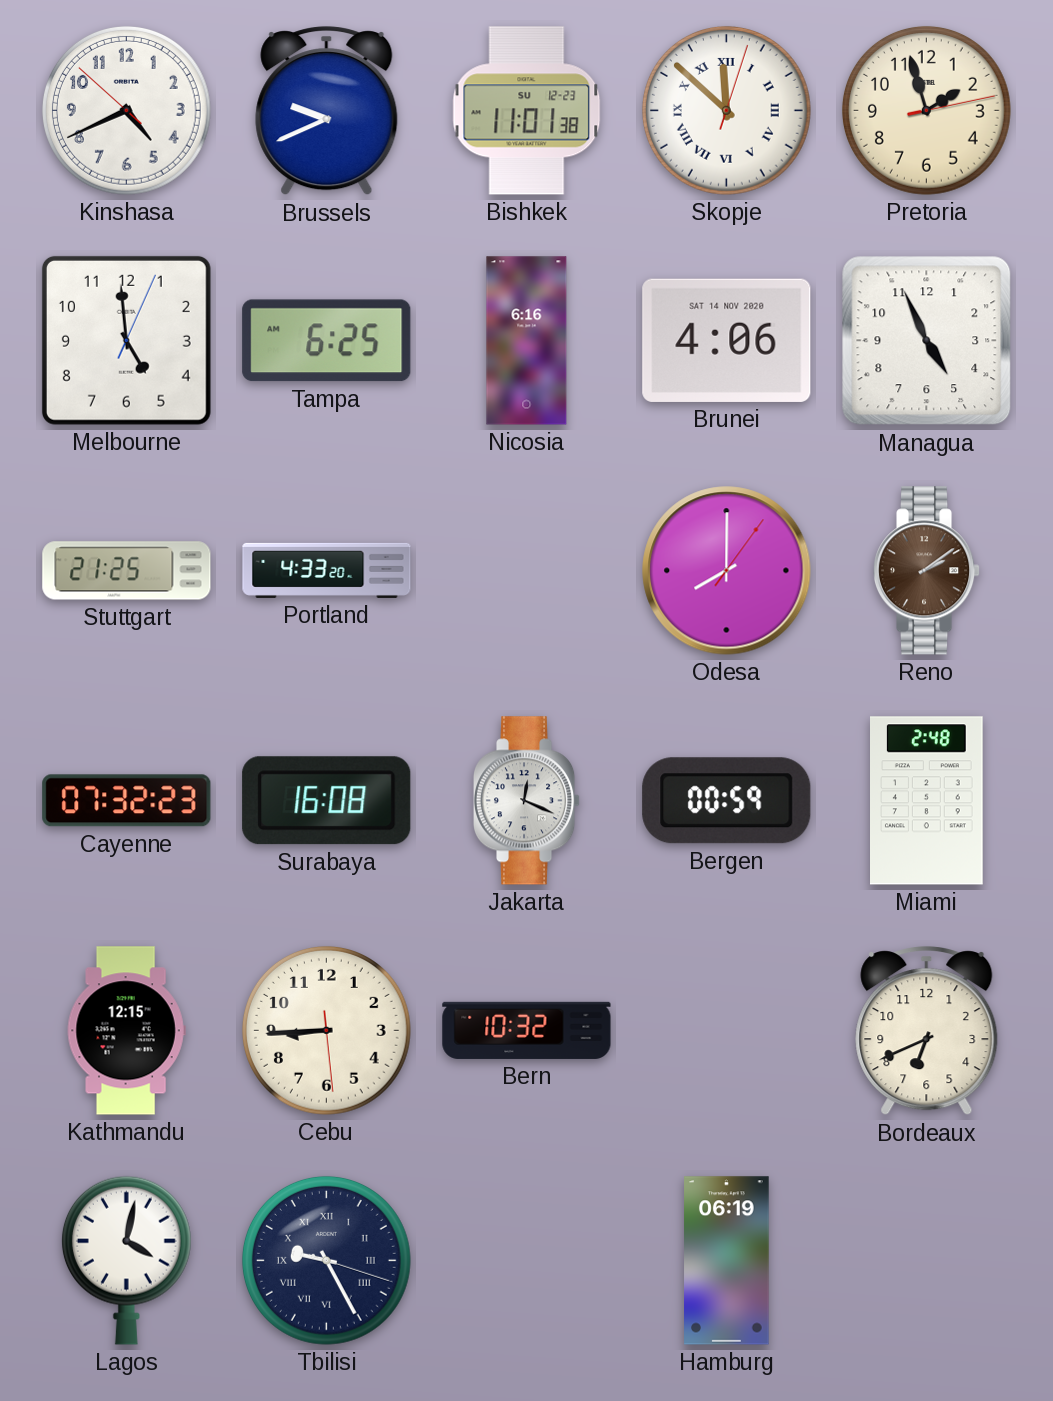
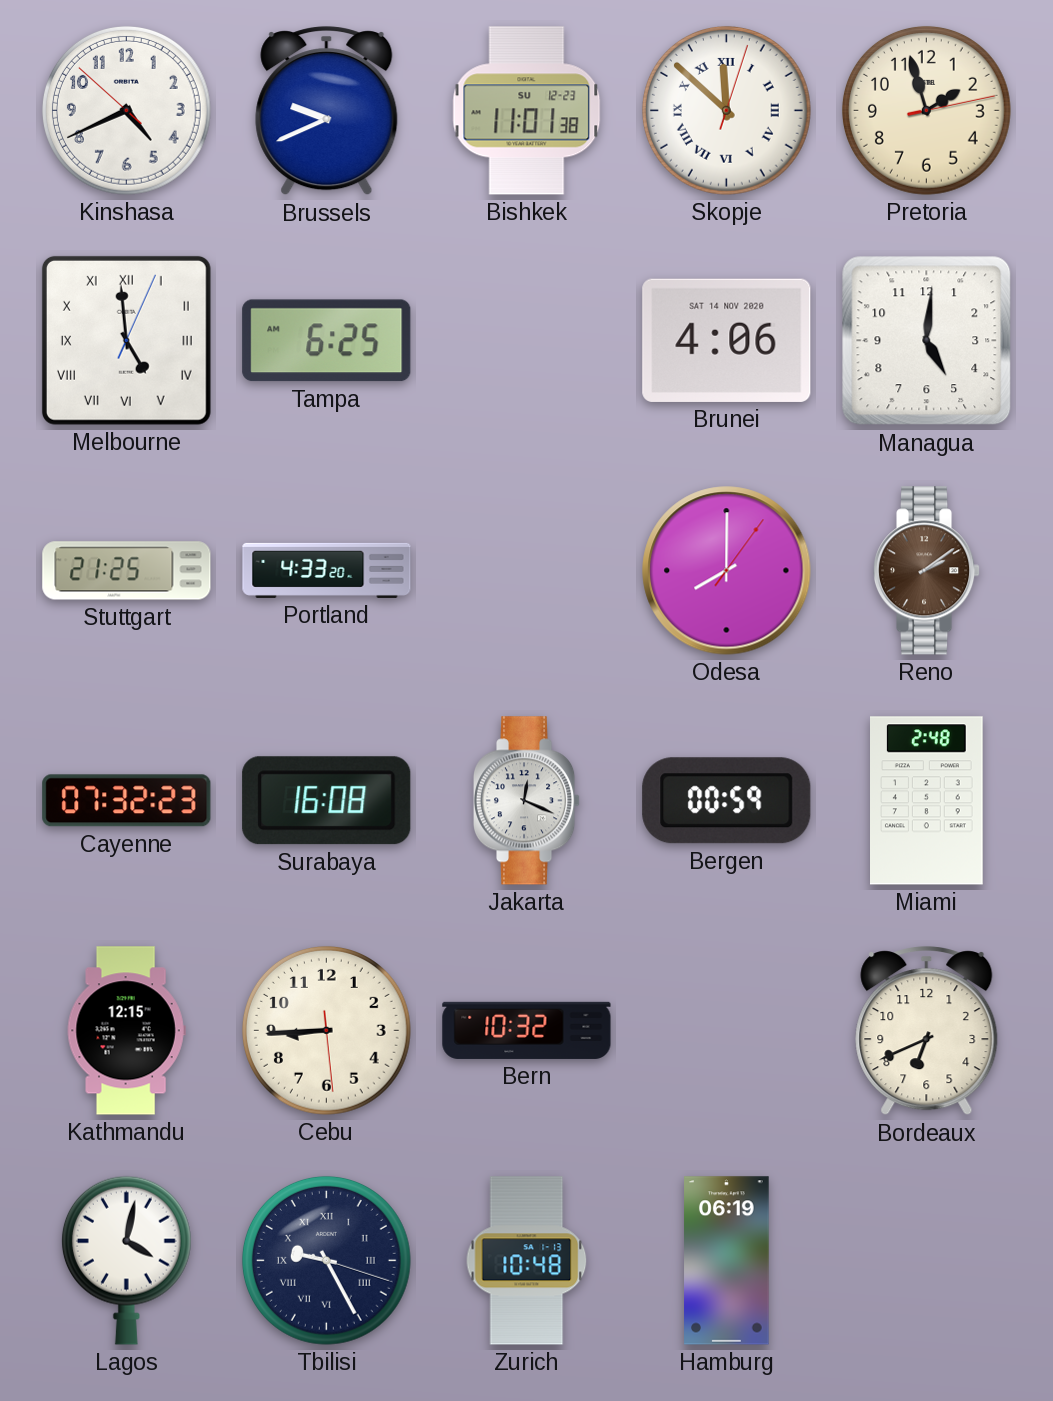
Melbourne numerals: Arabic -> Roman (126, 340)
Nicosia: 6:16 -> none (527, 341)
Managua: 4:56 -> 5:01 (927, 341)
Zurich: none -> 10:48 (527, 1261)
